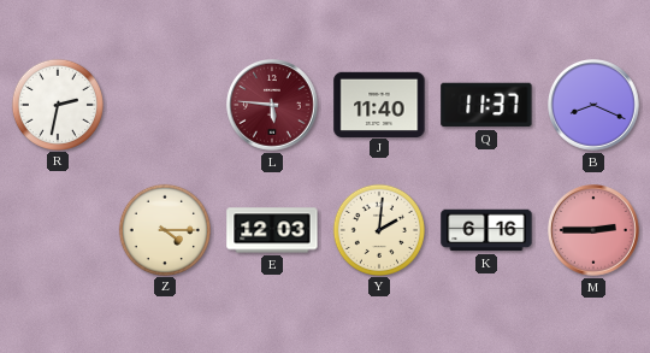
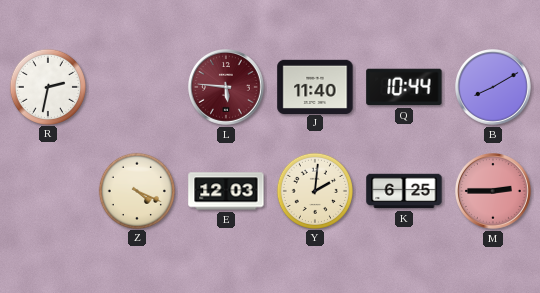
Q: 11:37 -> 10:44 (404, 87)
B: 8:19 -> 8:10 (494, 88)
Z: 4:15 -> 4:19 (136, 190)
K: 6:16 -> 6:25 (404, 191)
